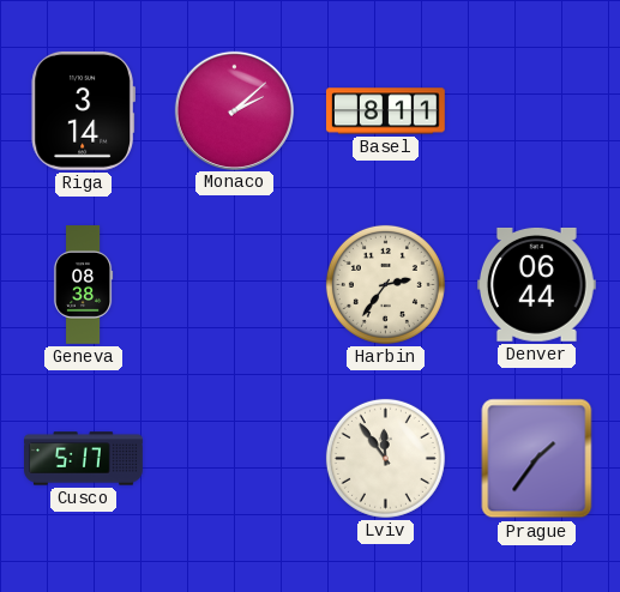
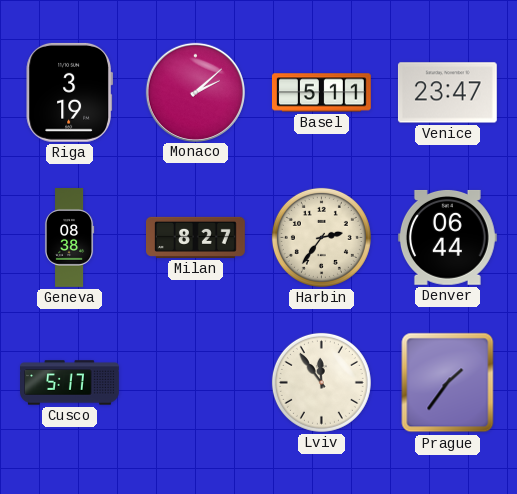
Riga: 3:14 -> 3:19 (69, 92)
Basel: 8:11 -> 5:11 (321, 93)
Venice: none -> 23:47 (447, 93)
Milan: none -> 8:27 (196, 237)
